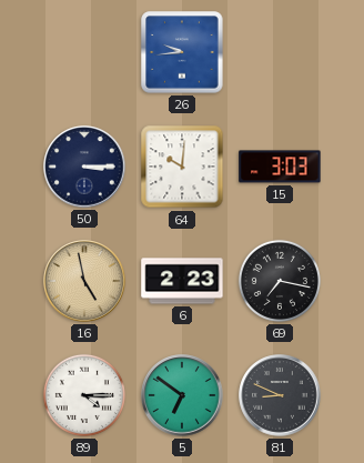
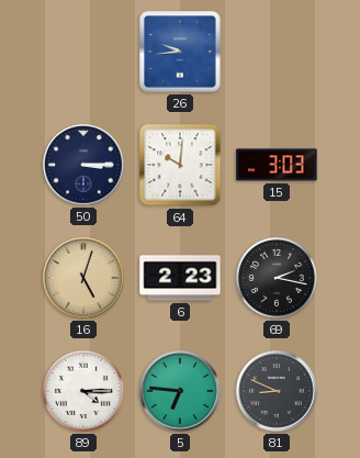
16: 4:58 -> 5:03 (83, 278)
69: 7:17 -> 2:17 (277, 278)
5: 6:51 -> 6:46 (180, 391)
